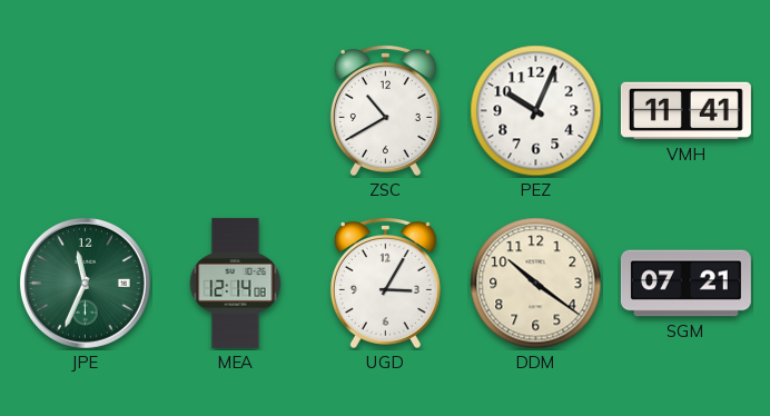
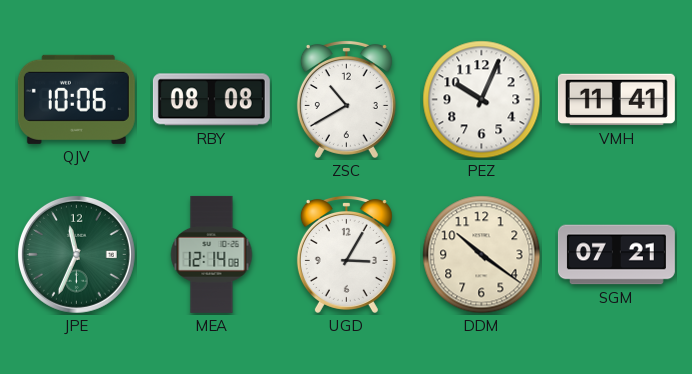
QJV: none -> 10:06 (76, 99)
RBY: none -> 08:08 (211, 100)
